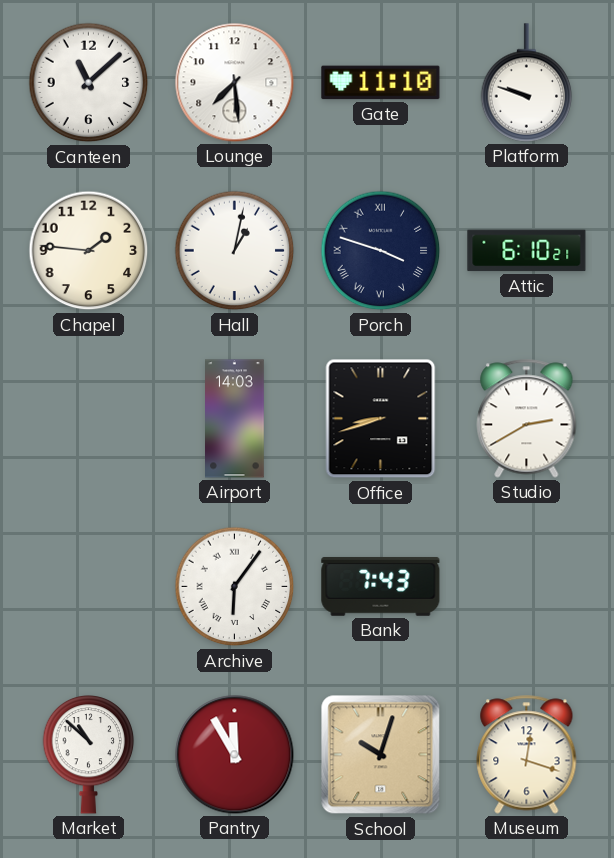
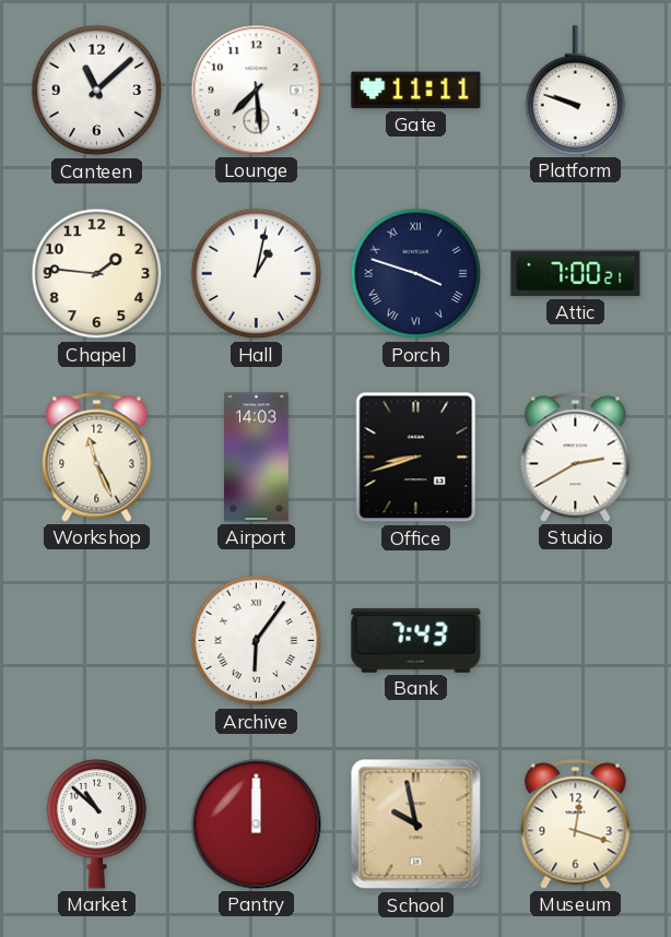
Gate: 11:10 -> 11:11 (416, 91)
Attic: 6:10 -> 7:00 (576, 274)
Workshop: none -> 11:26 (97, 458)
Pantry: 11:55 -> 12:00 (257, 825)
School: 10:03 -> 9:58 (416, 825)
